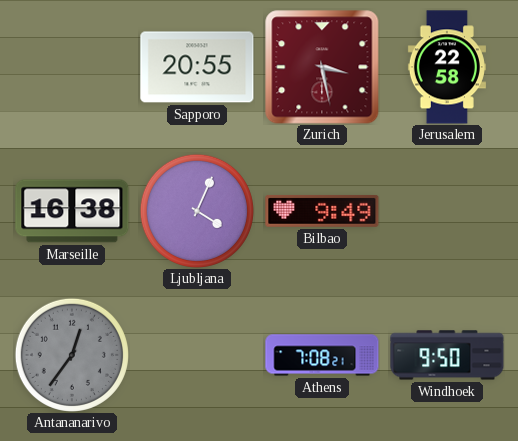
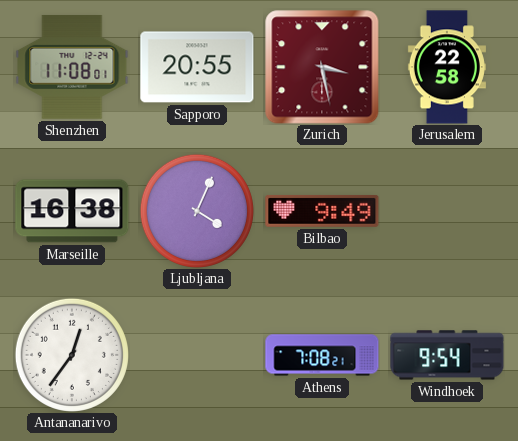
Shenzhen: none -> 11:08 (72, 67)
Antananarivo dial: grey -> white (72, 355)
Windhoek: 9:50 -> 9:54 (447, 355)
